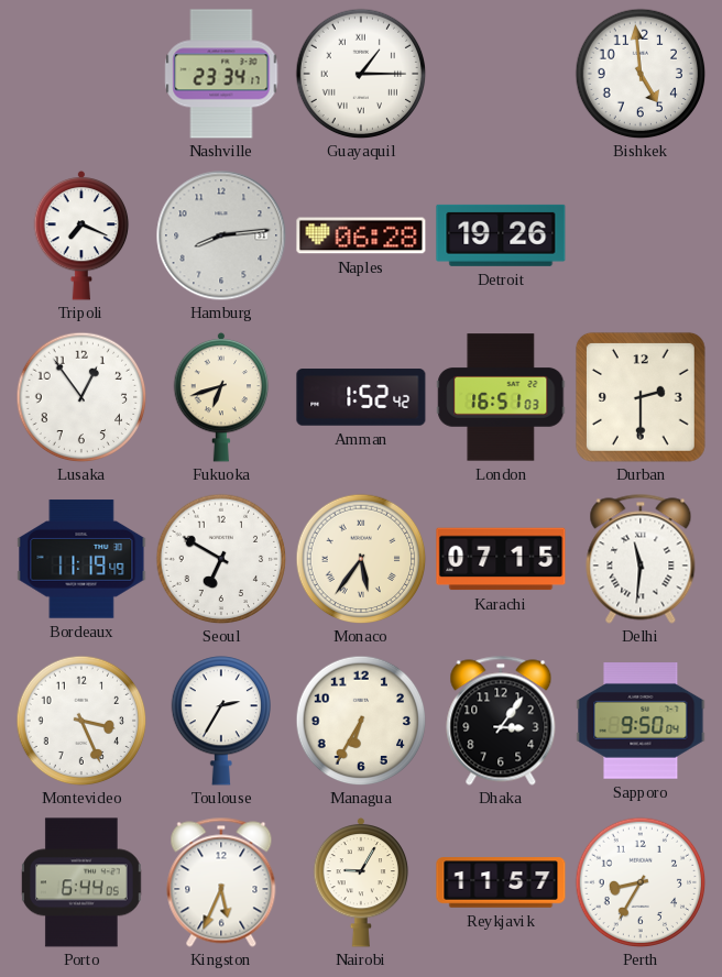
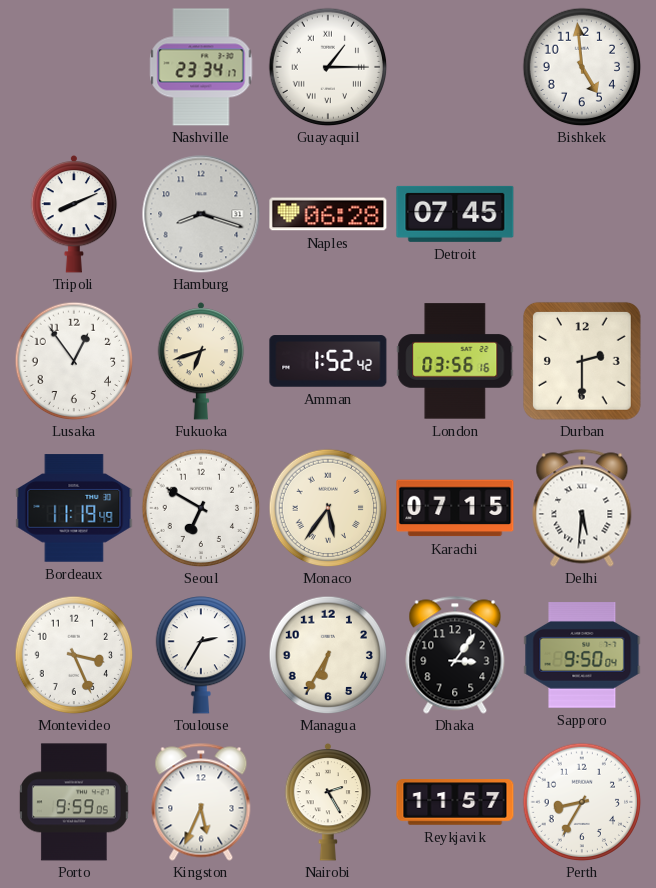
Tripoli: 7:19 -> 8:11 (74, 214)
Hamburg: 8:14 -> 8:18 (201, 214)
Detroit: 19:26 -> 07:45 (455, 214)
London: 16:51 -> 03:56 (455, 361)
Delhi: 11:31 -> 5:31 (582, 508)
Porto: 6:44 -> 9:59 (74, 802)
Nairobi: 9:05 -> 2:25 (328, 802)
